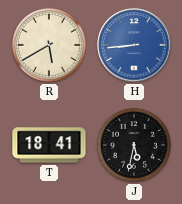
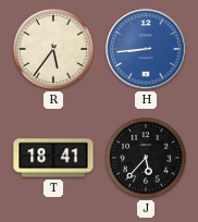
R: 5:40 -> 5:36 (54, 50)
J: 5:32 -> 5:37 (147, 159)
